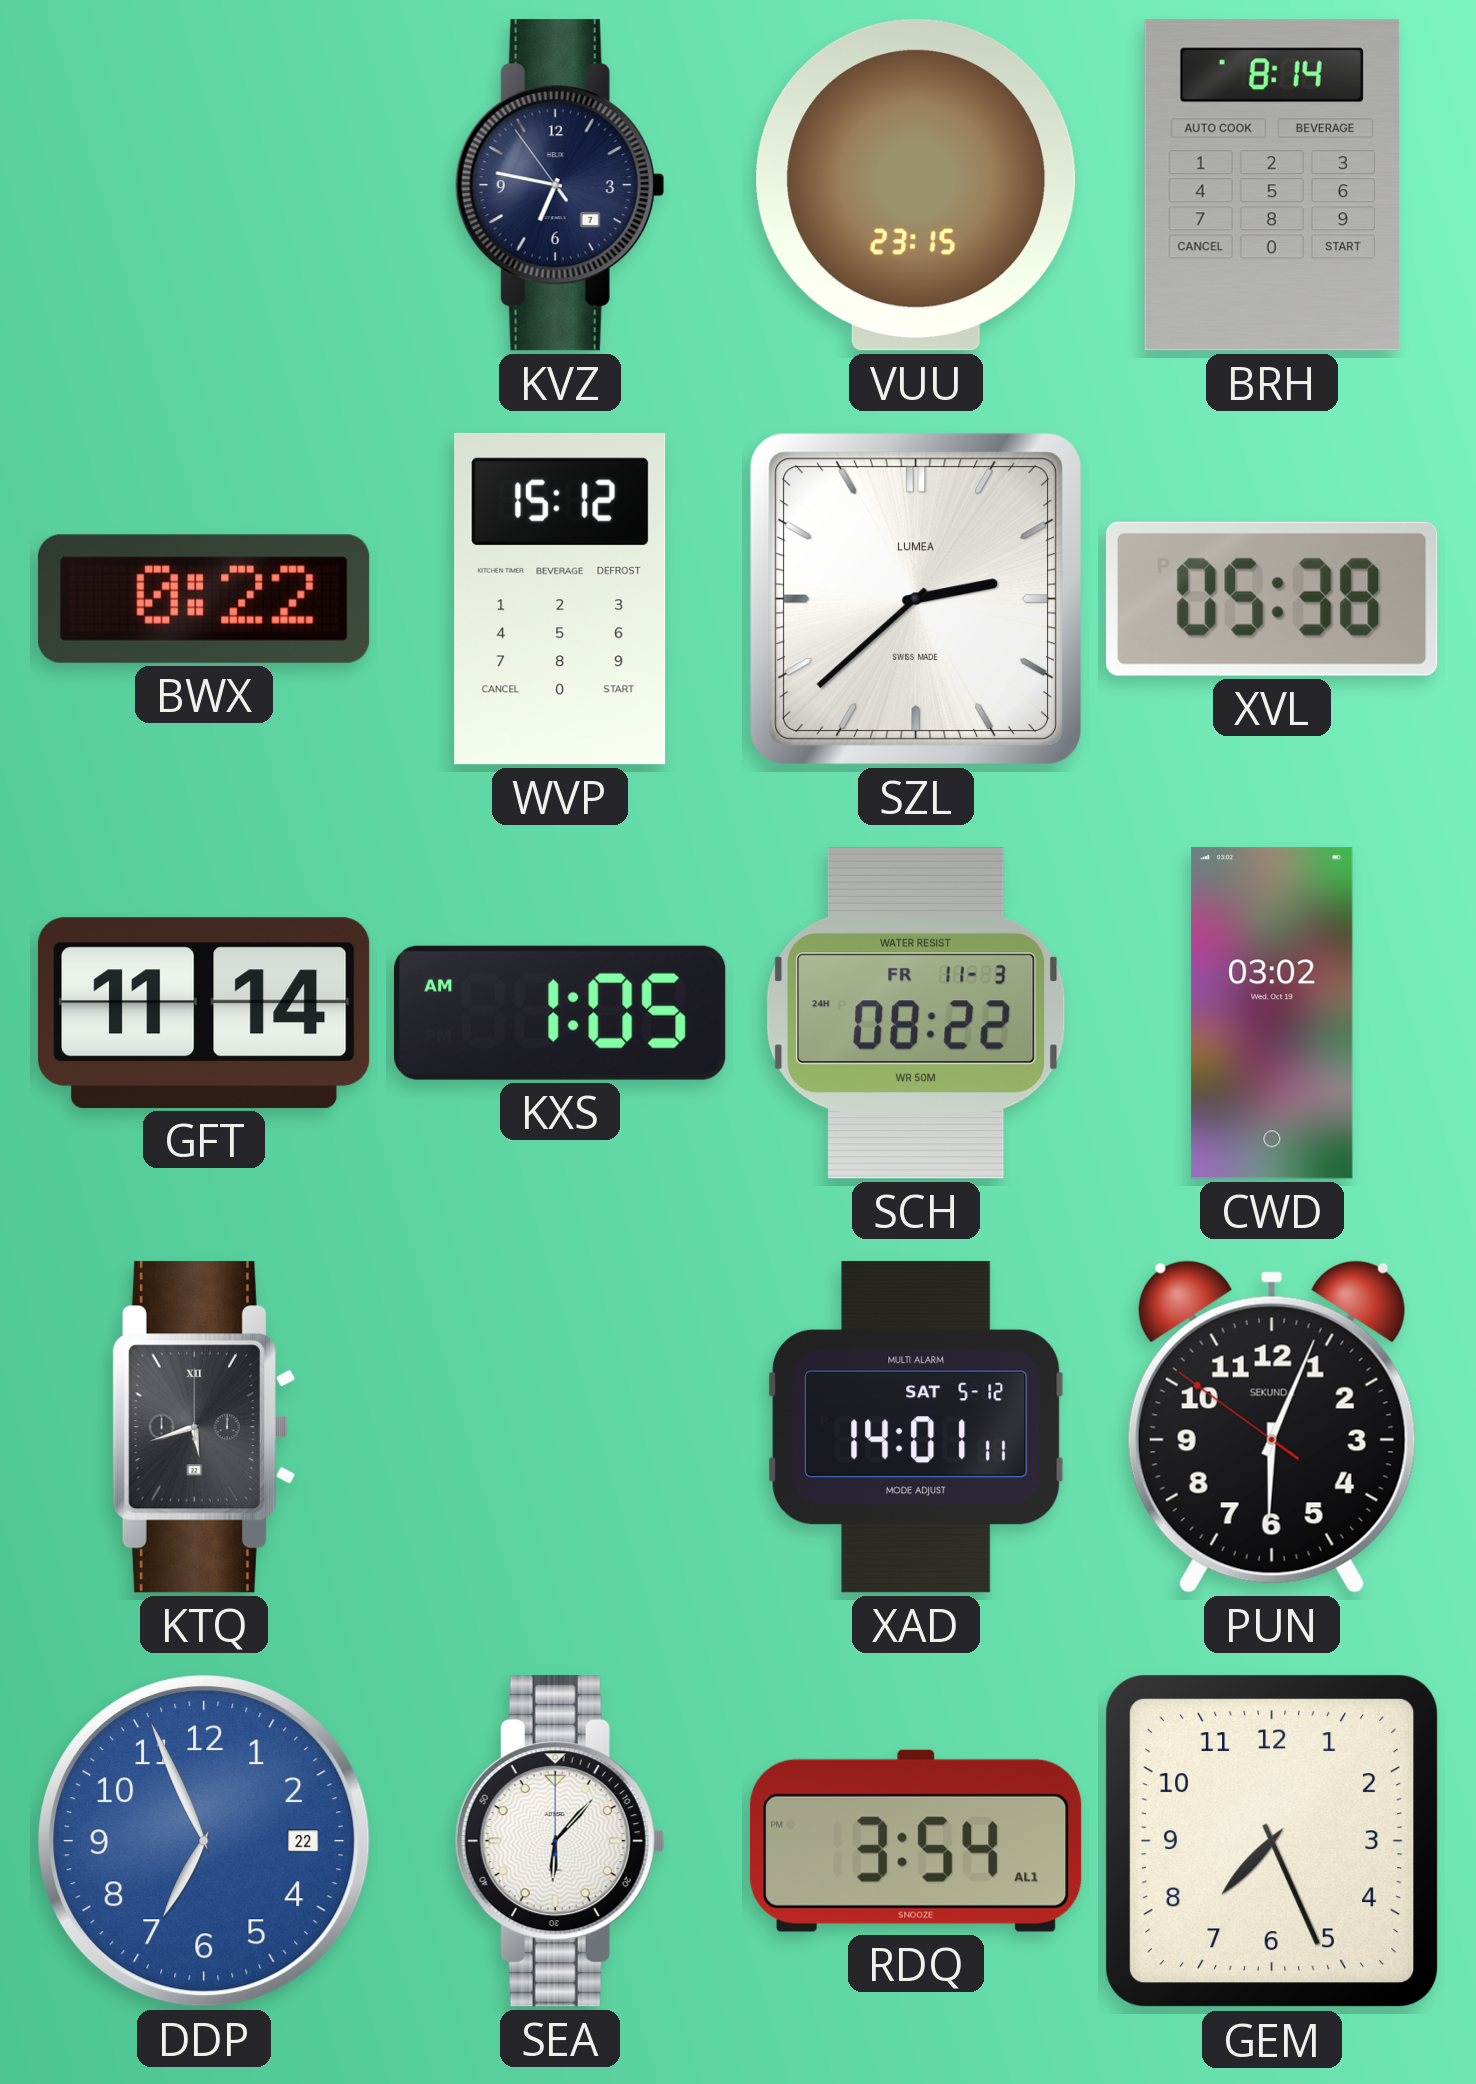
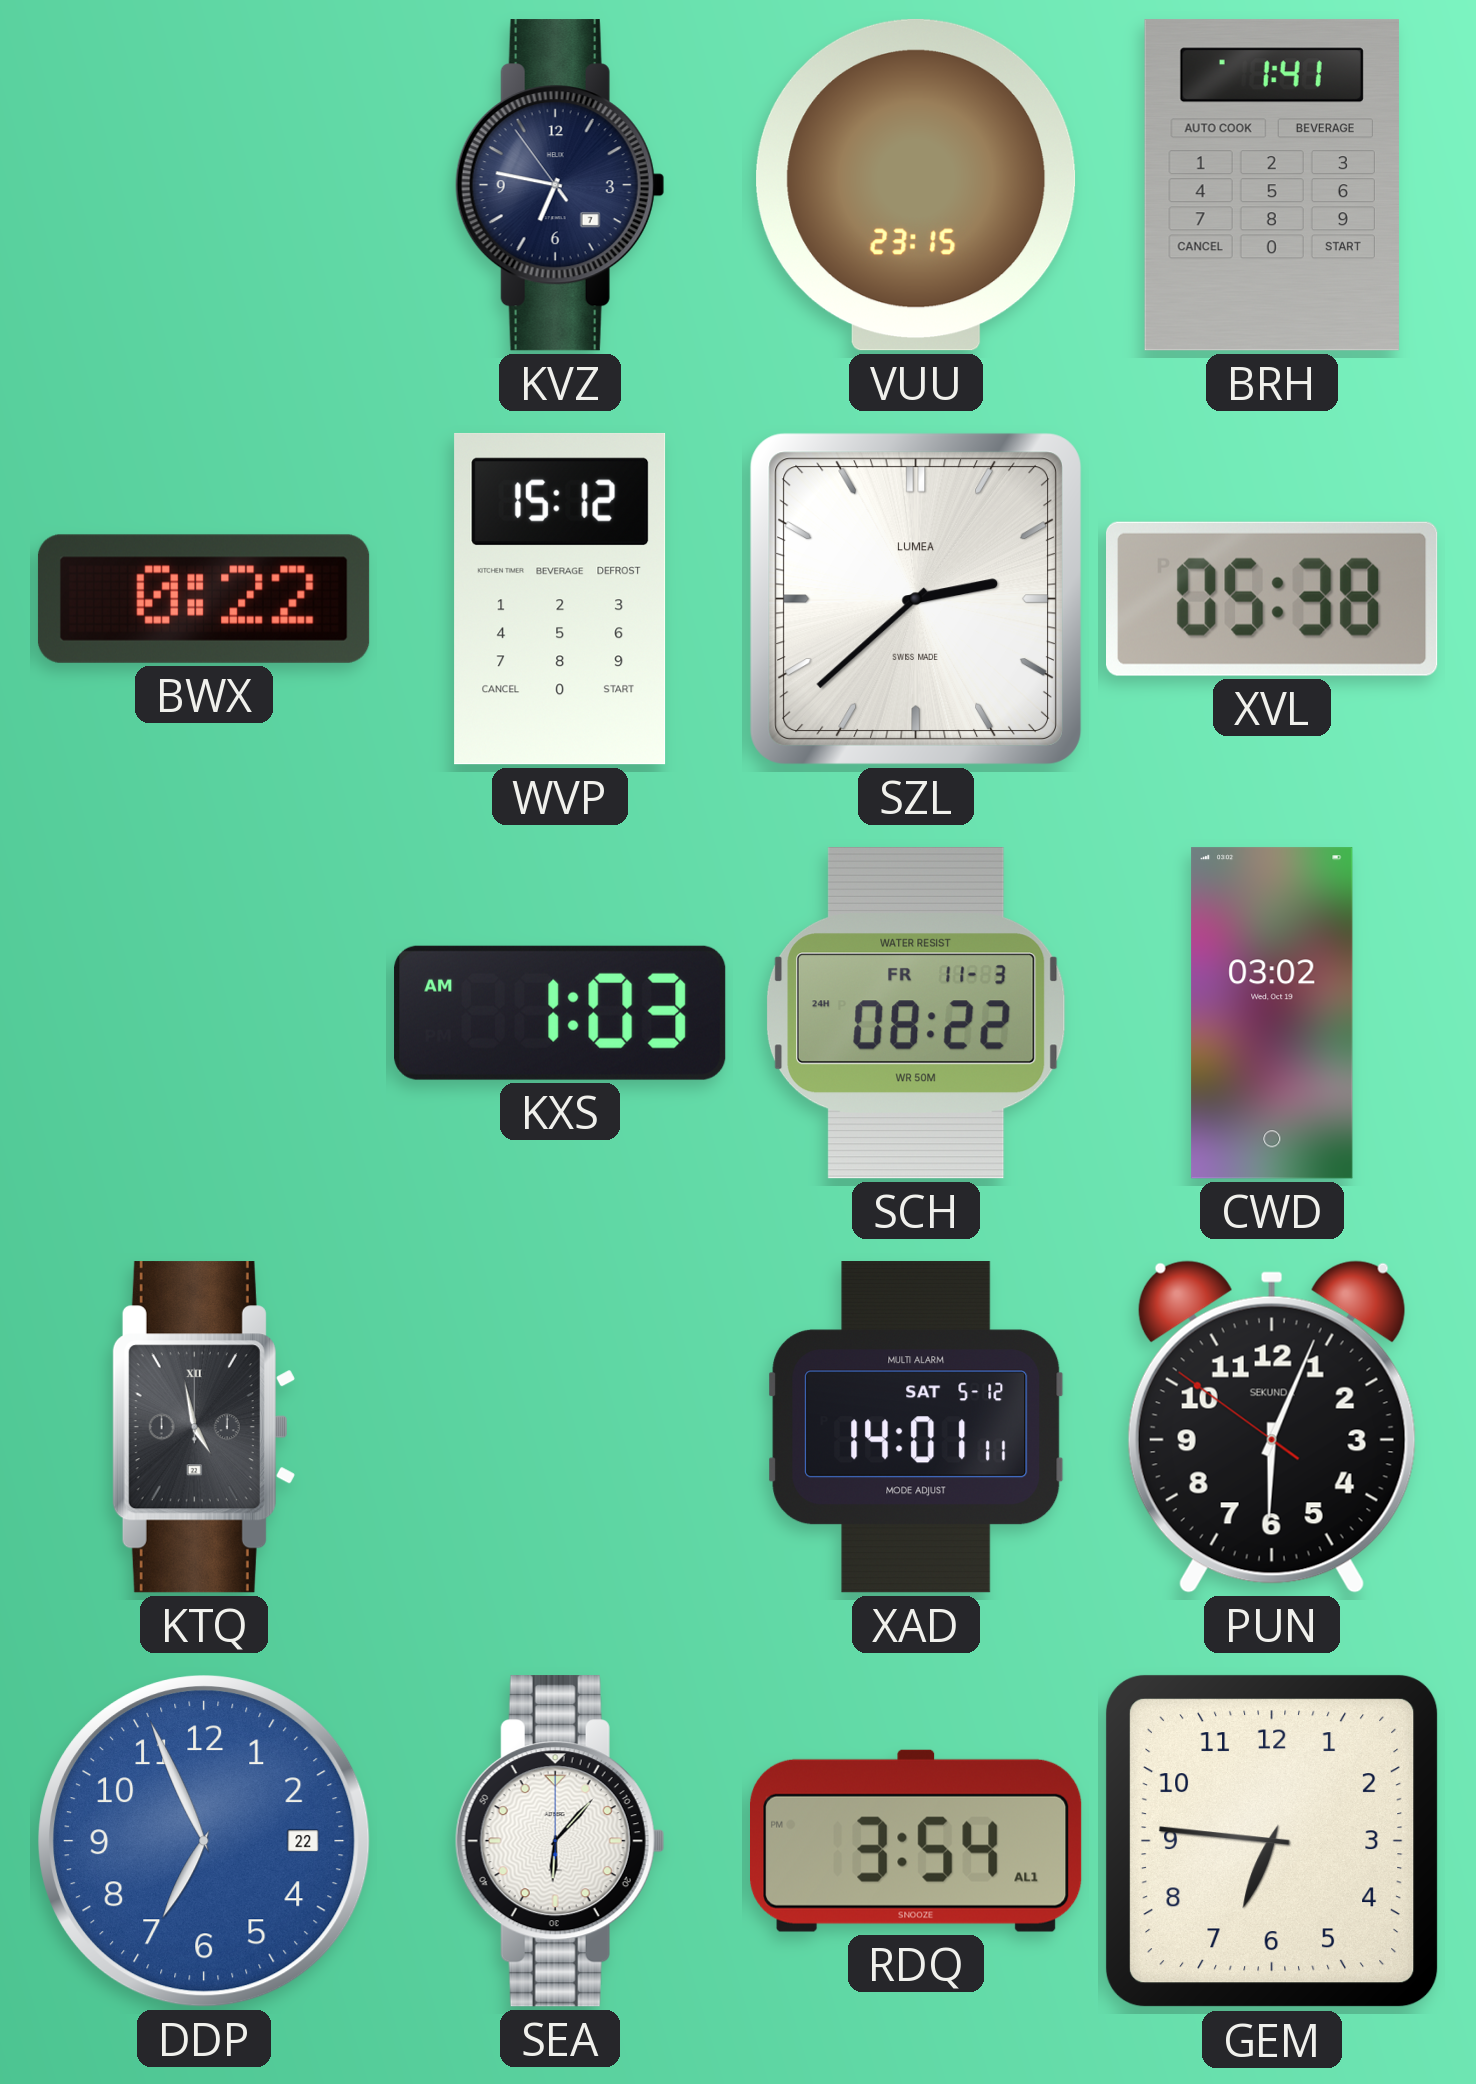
BRH: 8:14 -> 1:41 (1272, 185)
GFT: 11:14 -> none (205, 1013)
KXS: 1:05 -> 1:03 (560, 1013)
KTQ: 5:42 -> 4:58 (204, 1427)
GEM: 7:26 -> 6:46 (1272, 1841)
